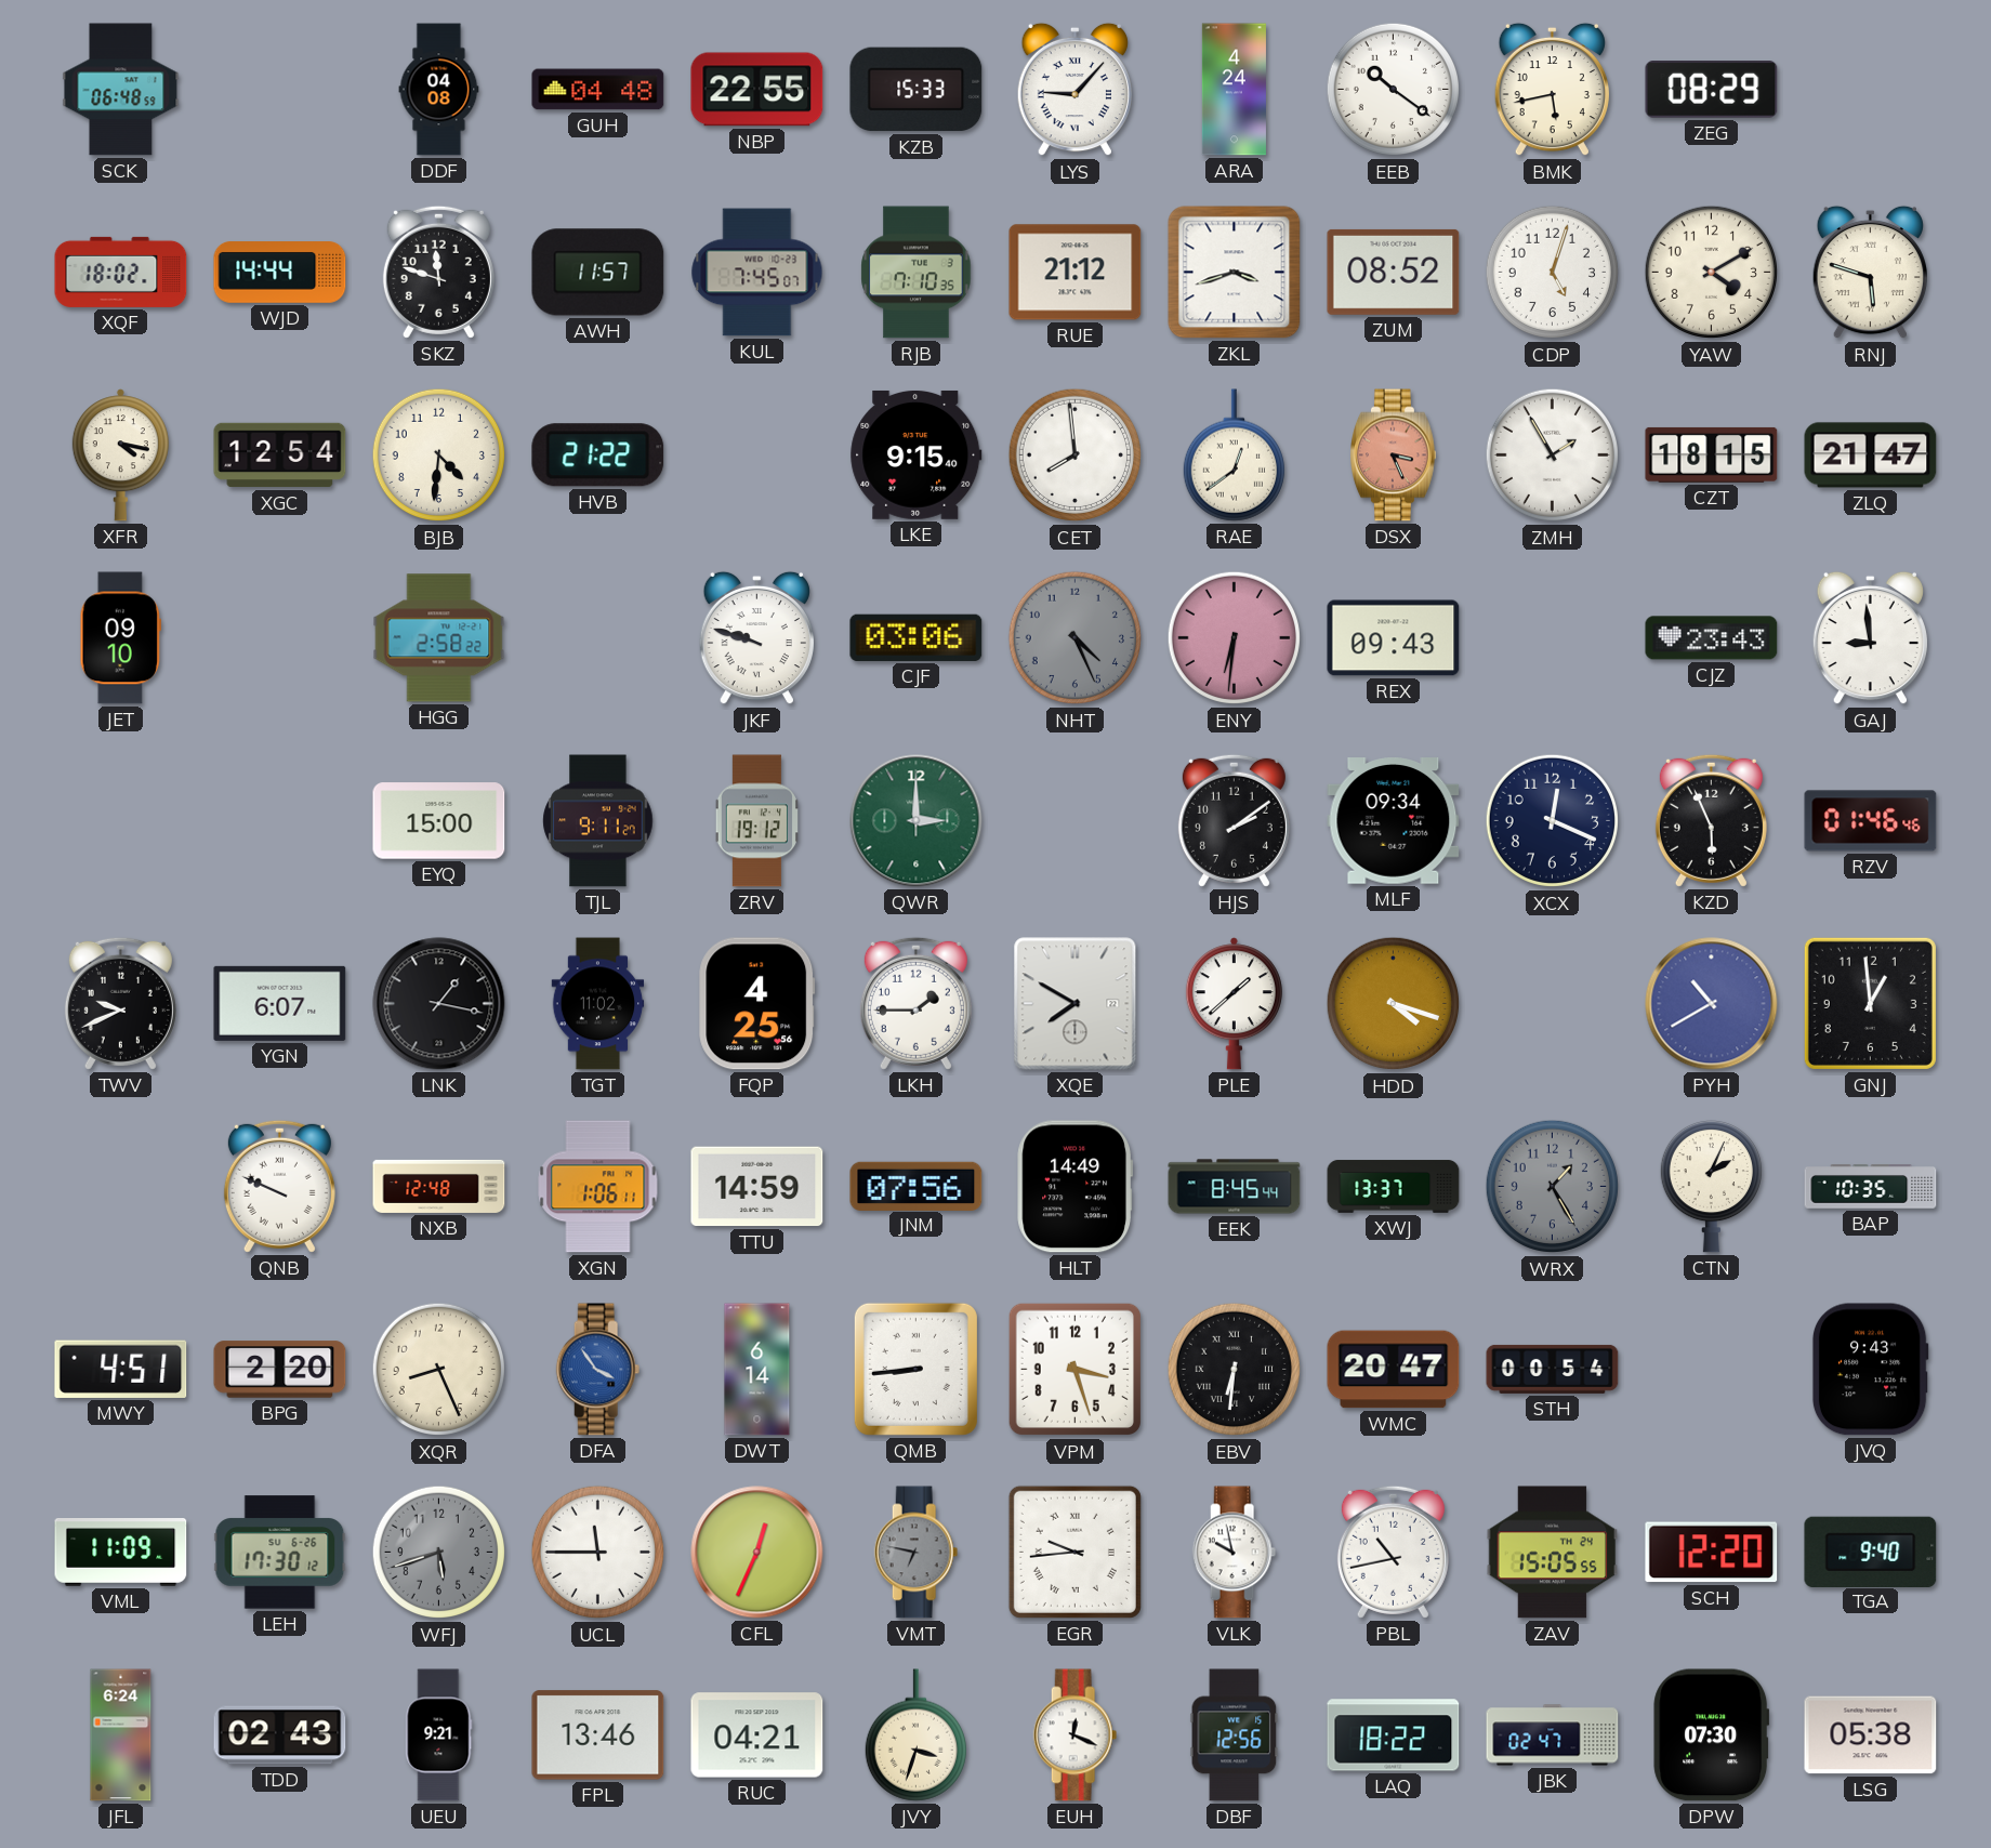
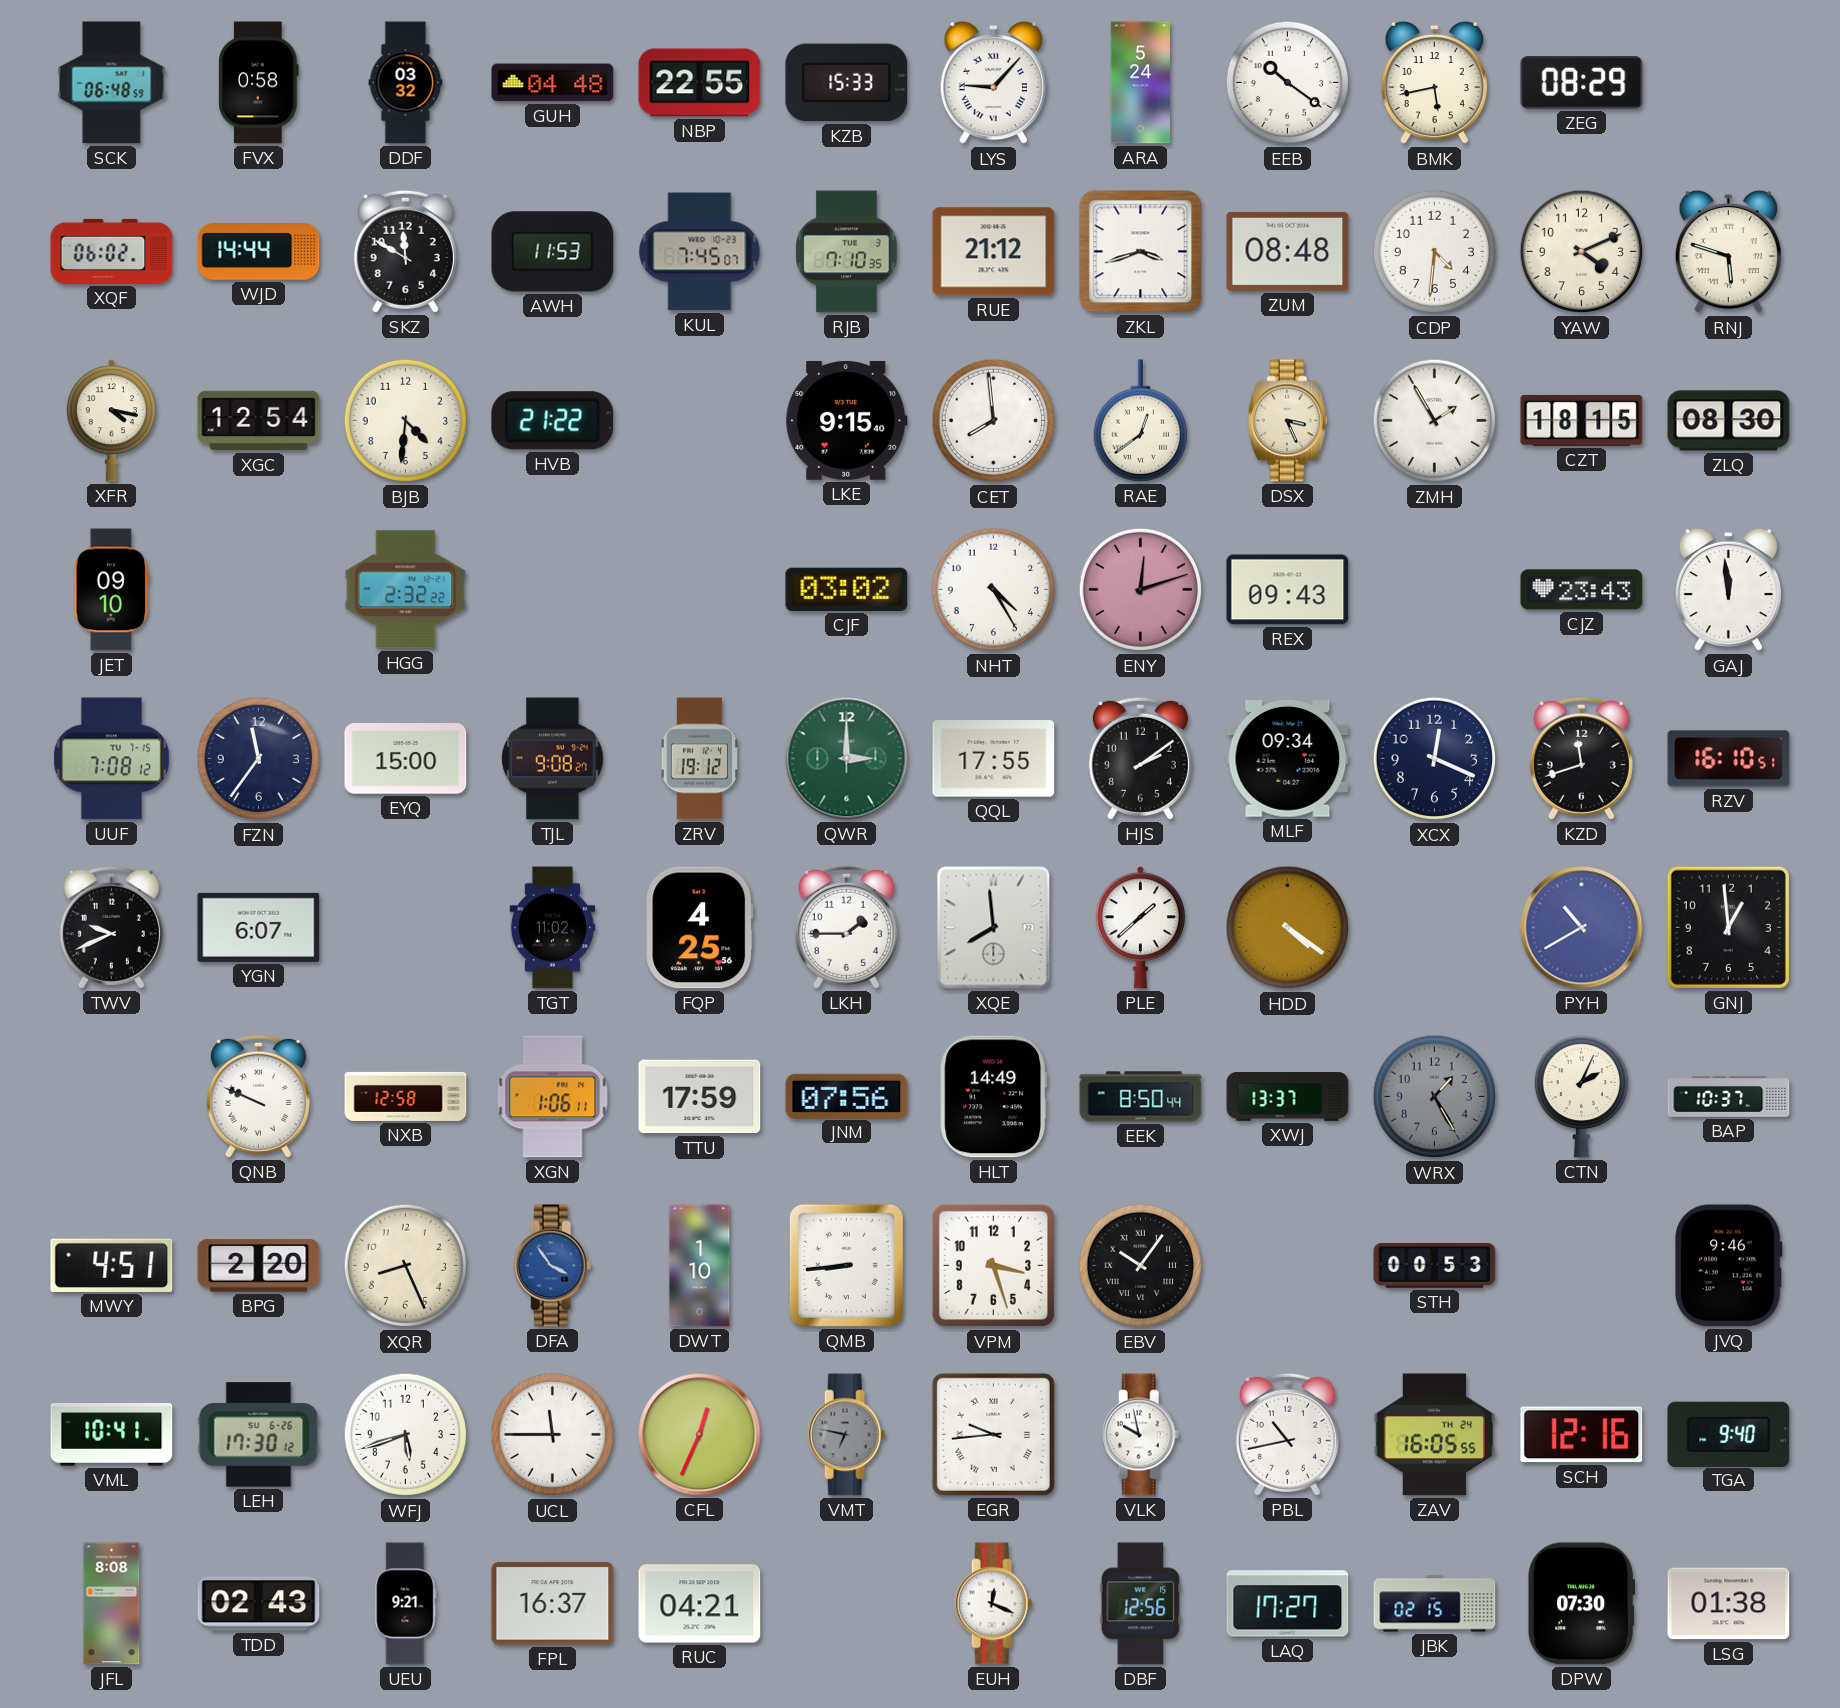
FVX: none -> 0:58 (259, 83)
DDF: 04:08 -> 03:32 (406, 83)
ARA: 4:24 -> 5:24 (1140, 83)
XQF: 18:02 -> 06:02 (112, 251)
SKZ: 11:48 -> 11:50 (405, 251)
AWH: 11:57 -> 11:53 (553, 252)
ZUM: 08:52 -> 08:48 (1288, 251)
CDP: 5:03 -> 4:31 (1435, 252)
YAW: 4:10 -> 4:11 (1582, 252)
DSX dial: salmon -> cream (1288, 421)
ZLQ: 21:47 -> 08:30 (1729, 421)
HGG: 2:58 -> 2:32 (406, 590)
JKF: 9:48 -> none (756, 638)
CJF: 03:06 -> 03:02 (847, 589)
NHT: 4:26 -> 4:25 (994, 590)
NHT dial: grey -> white (994, 590)
ENY: 6:31 -> 12:12 (1141, 590)
GAJ: 8:59 -> 11:59 (1728, 590)
UUF: none -> 7:08 (111, 759)
FZN: none -> 11:36 (259, 759)
TJL: 9:11 -> 9:08 (553, 759)
QQL: none -> 17:55 (994, 759)
KZD: 5:56 -> 11:42 (1581, 758)
RZV: 01:46 -> 16:10 (1729, 759)
LNK: 1:17 -> none (439, 1004)
XQE: 7:50 -> 7:59 (994, 928)
HDD: 4:18 -> 4:21 (1288, 928)
NXB: 12:48 -> 12:58 (406, 1096)
TTU: 14:59 -> 17:59 (700, 1097)
EEK: 8:45 -> 8:50 (1141, 1097)
BAP: 10:35 -> 10:37 (1729, 1097)
DWT: 6:14 -> 1:10 (700, 1266)
EBV: 6:31 -> 10:06 (1141, 1266)
WMC: 20:47 -> none (1394, 1370)
STH: 00:54 -> 00:53 (1435, 1265)
JVQ: 9:43 -> 9:46 (1728, 1266)
VML: 11:09 -> 10:41 (112, 1435)
WFJ dial: grey -> white (406, 1435)
ZAV: 15:05 -> 16:05 (1435, 1435)
SCH: 12:20 -> 12:16 (1582, 1435)
JFL: 6:24 -> 8:08 (112, 1604)
FPL: 13:46 -> 16:37 (553, 1604)
JVY: 3:33 -> none (915, 1735)
LAQ: 18:22 -> 17:27 (1288, 1604)
JBK: 02:47 -> 02:15 (1435, 1604)
LSG: 05:38 -> 01:38 (1729, 1604)
